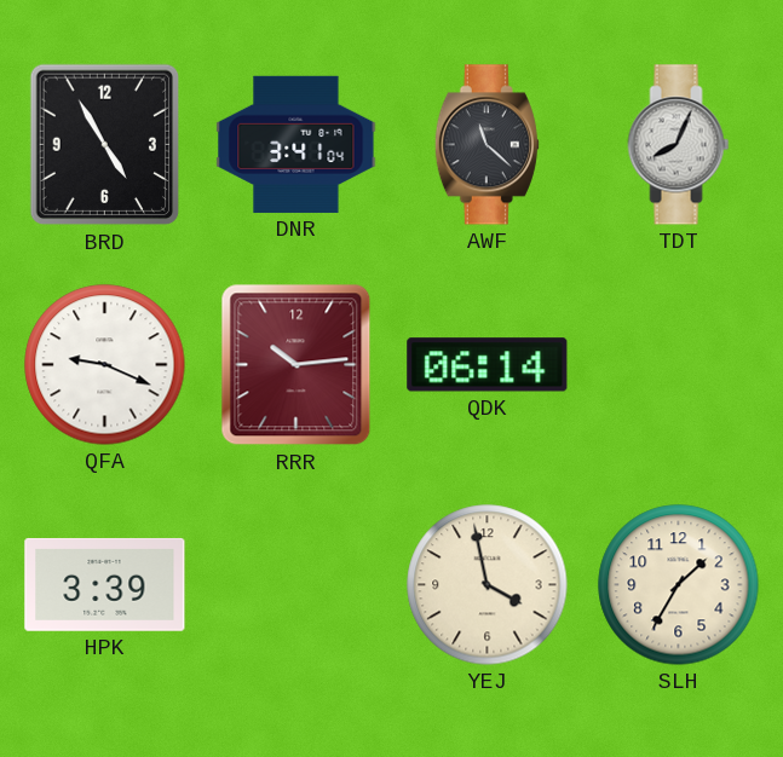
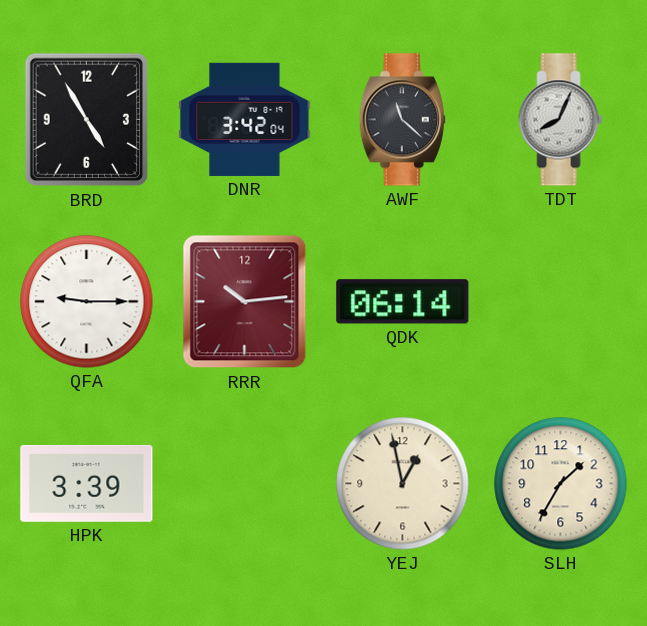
DNR: 3:41 -> 3:42 (245, 119)
QFA: 9:19 -> 9:15 (87, 302)
YEJ: 3:58 -> 12:58 (403, 484)
